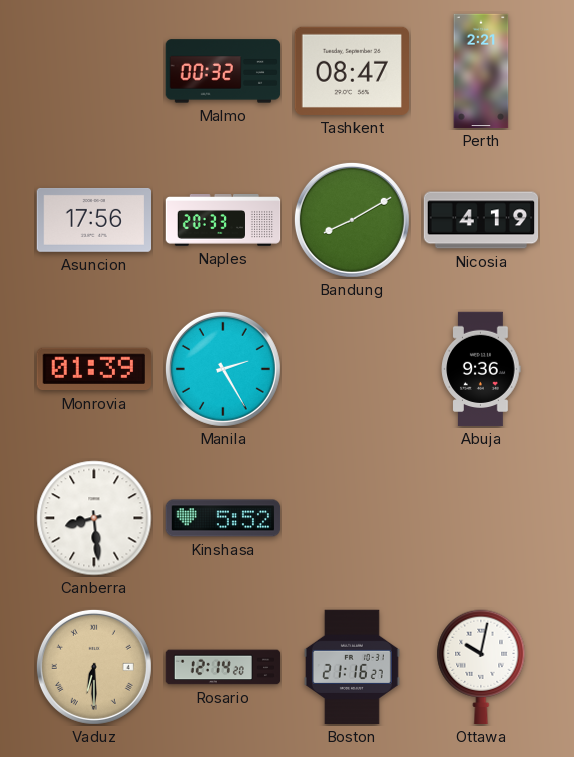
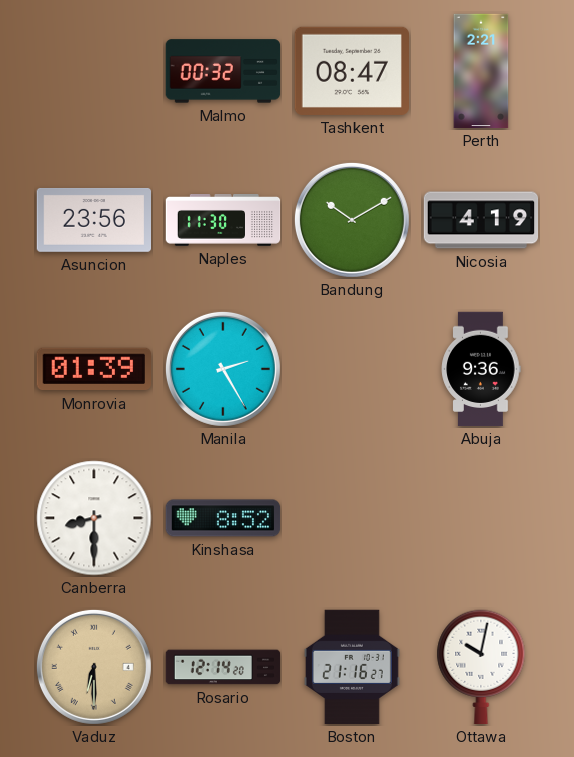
Asuncion: 17:56 -> 23:56 (93, 220)
Naples: 20:33 -> 11:30 (223, 220)
Bandung: 8:10 -> 10:10 (352, 220)
Canberra: 8:29 -> 8:30 (94, 518)
Kinshasa: 5:52 -> 8:52 (223, 518)
